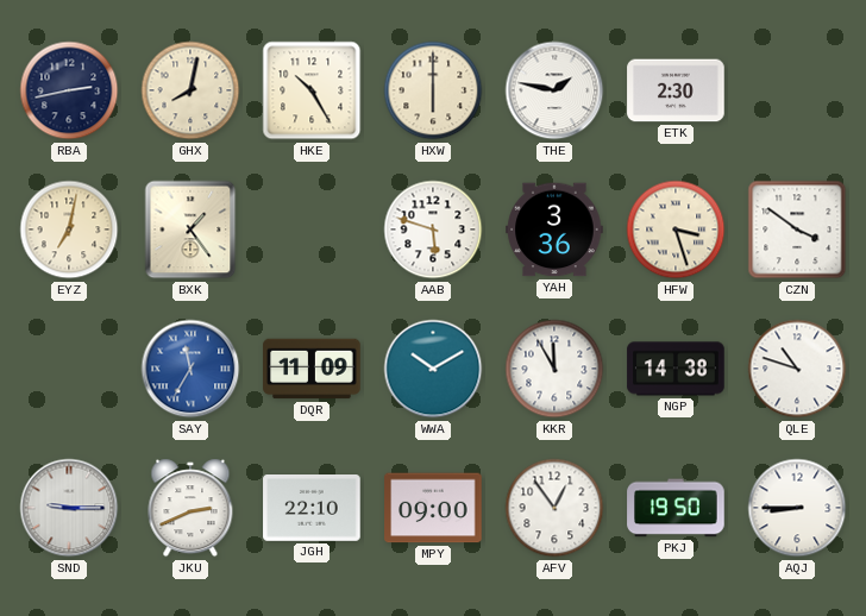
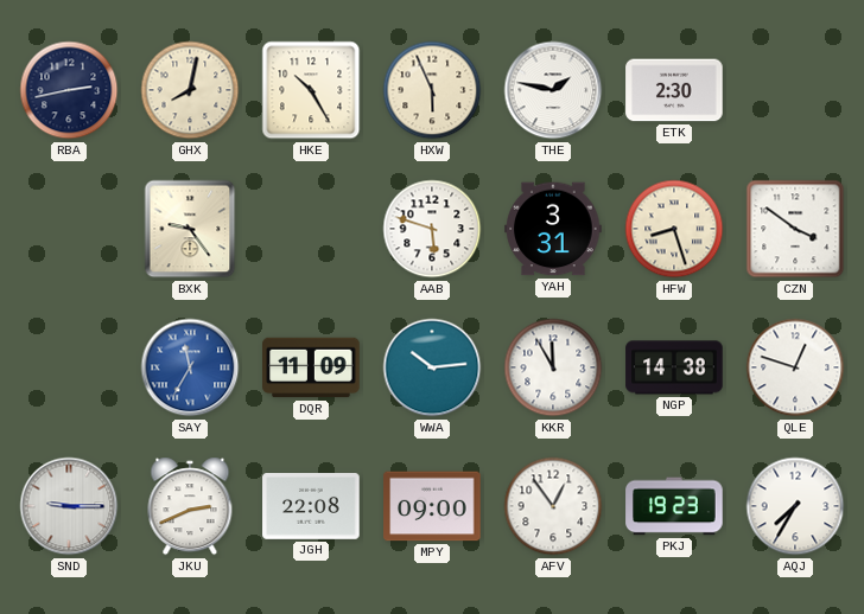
HXW: 6:00 -> 5:56 (432, 90)
EYZ: 7:02 -> none (69, 230)
BXK: 1:24 -> 9:24 (190, 229)
YAH: 3:36 -> 3:31 (553, 229)
HFW: 3:27 -> 8:27 (674, 229)
WWA: 10:10 -> 10:14 (432, 367)
QLE: 10:48 -> 12:48 (795, 367)
JGH: 22:10 -> 22:08 (311, 507)
PKJ: 19:50 -> 19:23 (674, 506)
AQJ: 8:45 -> 7:35 (795, 506)
